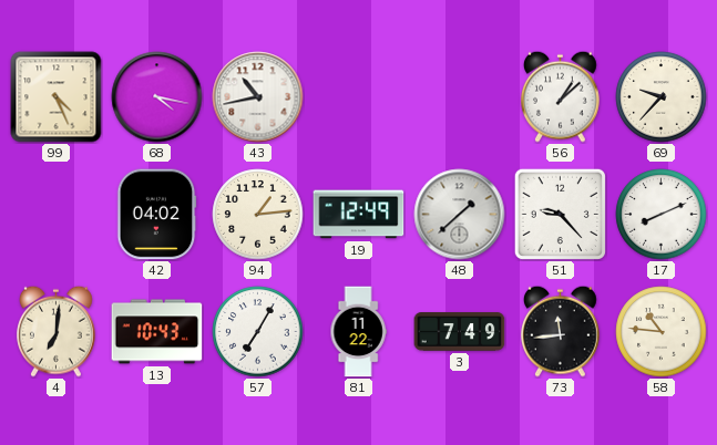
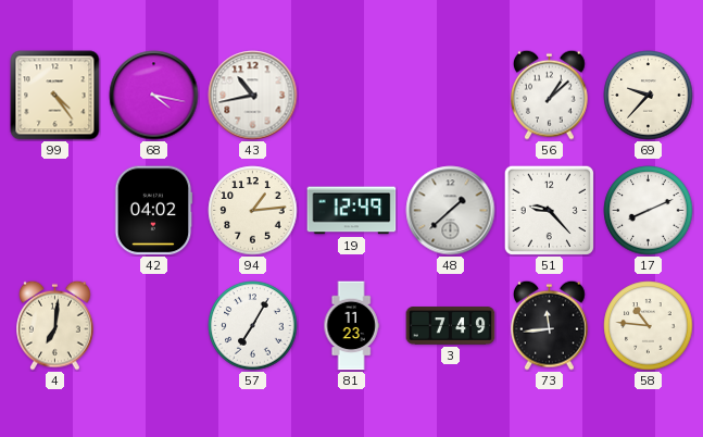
99: 4:26 -> 4:24 (55, 96)
13: 10:43 -> none (157, 332)
81: 11:22 -> 11:23 (351, 326)
